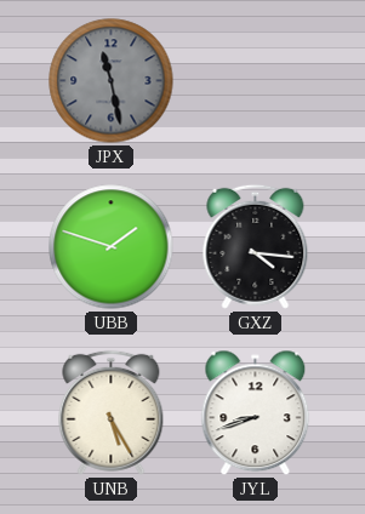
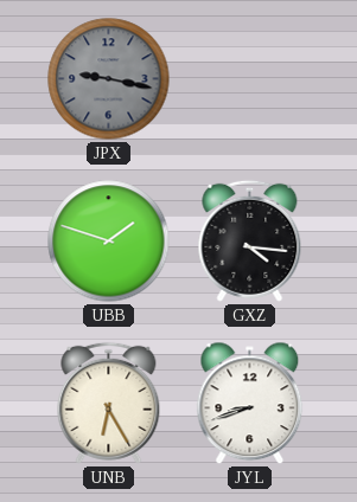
JPX: 11:28 -> 9:17 (109, 79)
UNB: 5:25 -> 6:25 (109, 403)
